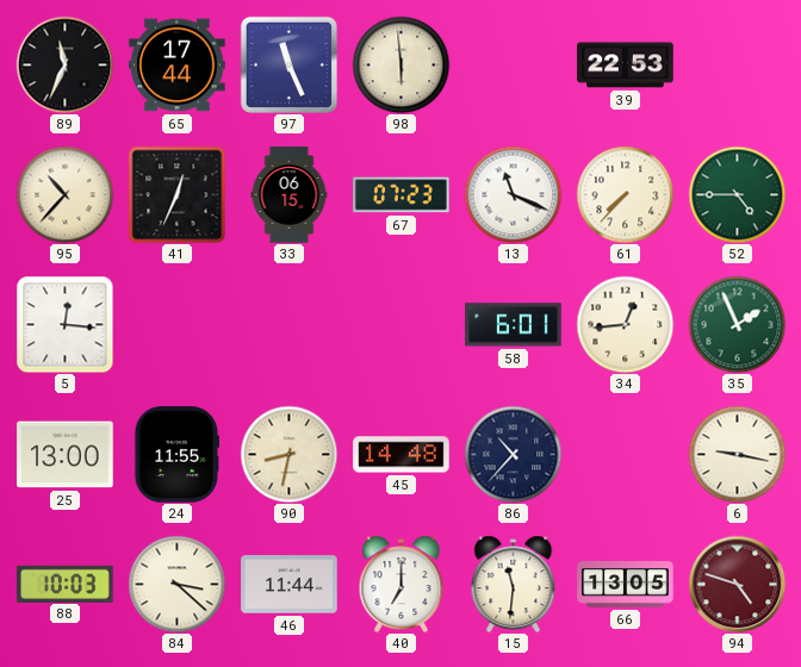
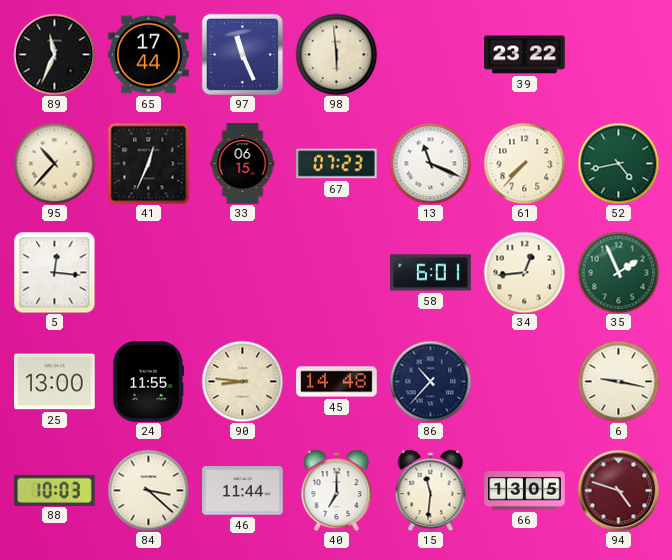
39: 22:53 -> 23:22 (525, 55)
52: 4:45 -> 4:43 (618, 163)
90: 8:32 -> 8:46 (242, 381)
